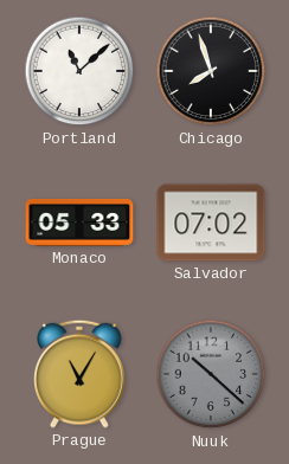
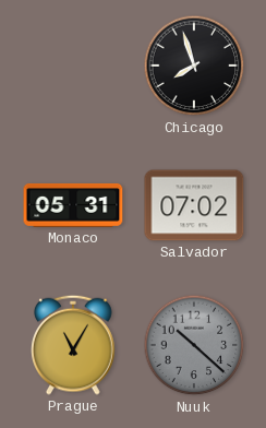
Portland: 11:08 -> none (79, 71)
Monaco: 05:33 -> 05:31 (73, 205)
